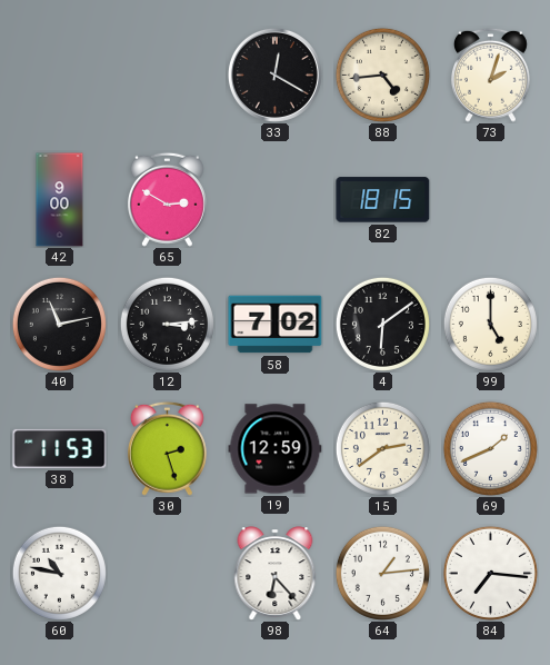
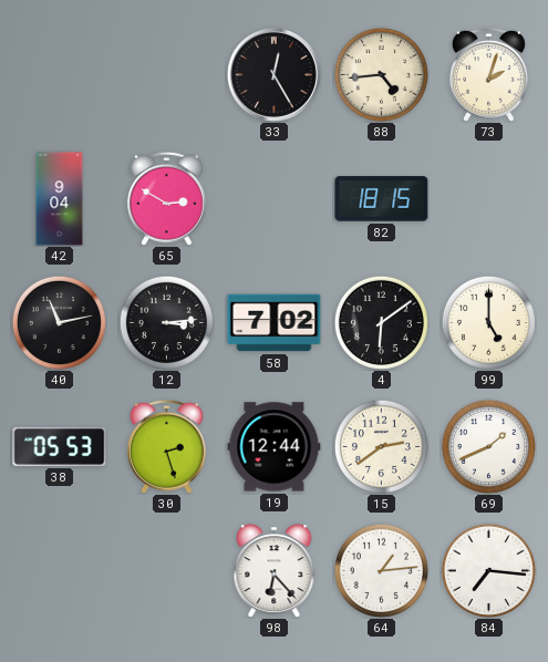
33: 12:20 -> 12:25 (273, 74)
42: 9:00 -> 9:04 (60, 199)
38: 11:53 -> 05:53 (60, 446)
19: 12:59 -> 12:44 (275, 447)
60: 10:47 -> none (59, 573)
